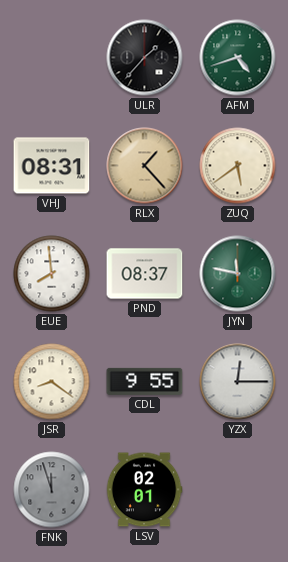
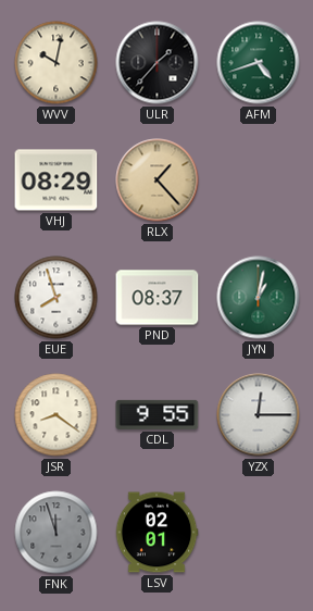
WVV: none -> 10:02 (57, 63)
VHJ: 08:31 -> 08:29 (57, 180)
ZUQ: 5:39 -> none (238, 166)
EUE: 7:59 -> 7:57 (57, 298)
JYN: 11:47 -> 1:02 (259, 298)
